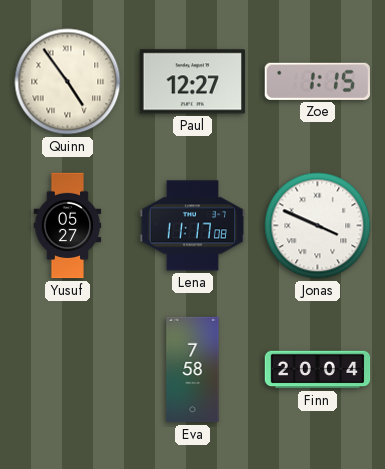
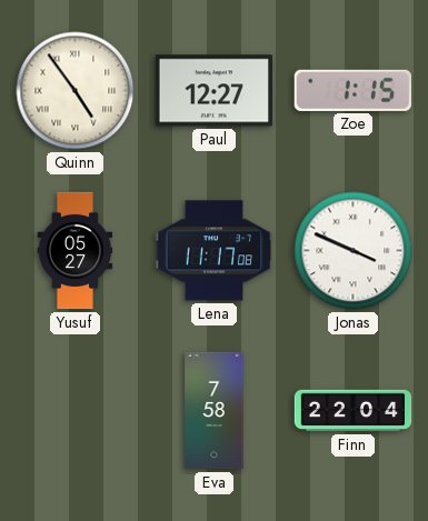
Finn: 20:04 -> 22:04 (354, 411)
